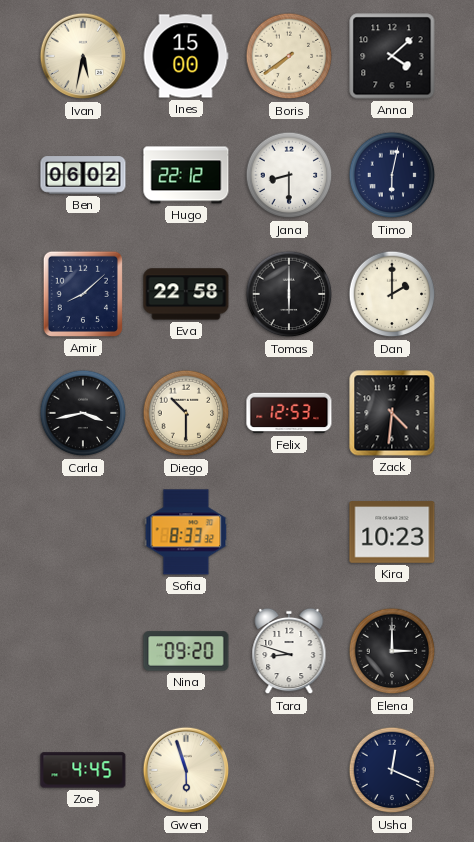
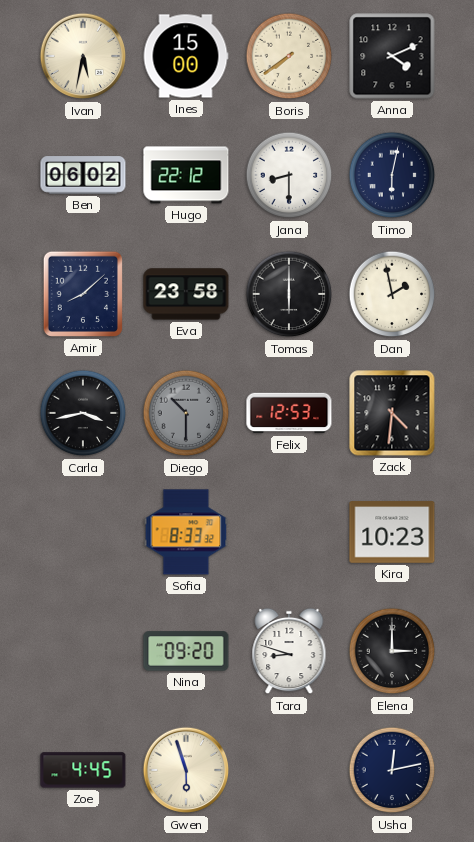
Anna: 4:08 -> 4:11 (392, 56)
Eva: 22:58 -> 23:58 (186, 294)
Dan: 2:00 -> 1:58 (392, 294)
Diego dial: cream -> grey (186, 413)
Usha: 12:19 -> 12:13 (392, 770)
